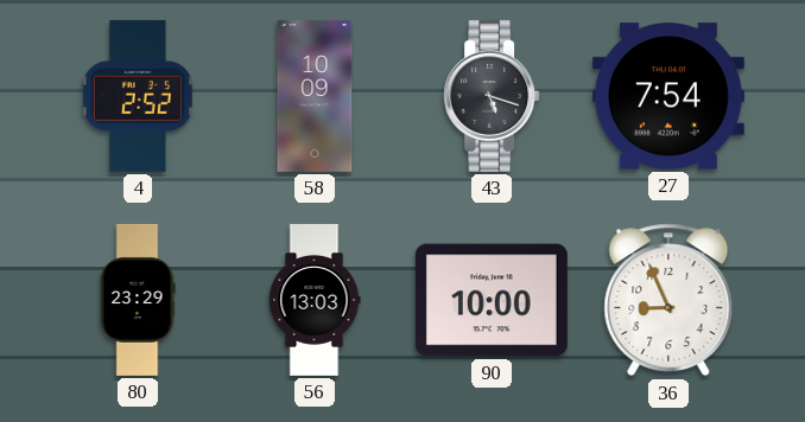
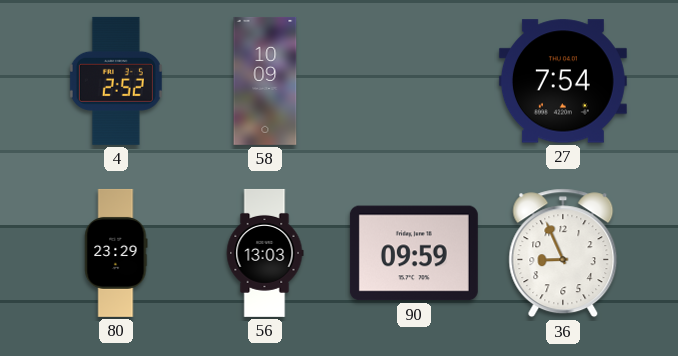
43: 5:18 -> none (492, 96)
90: 10:00 -> 09:59 (414, 253)
